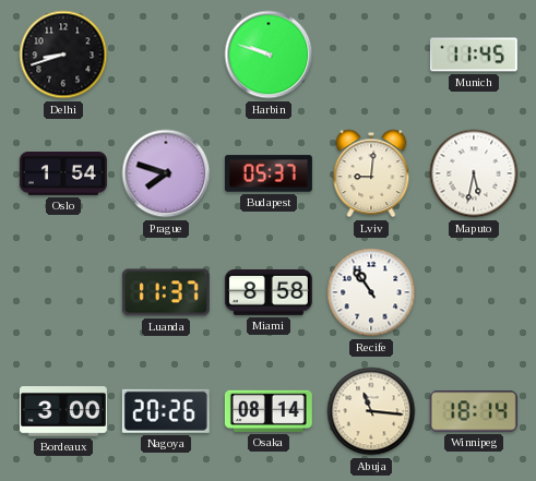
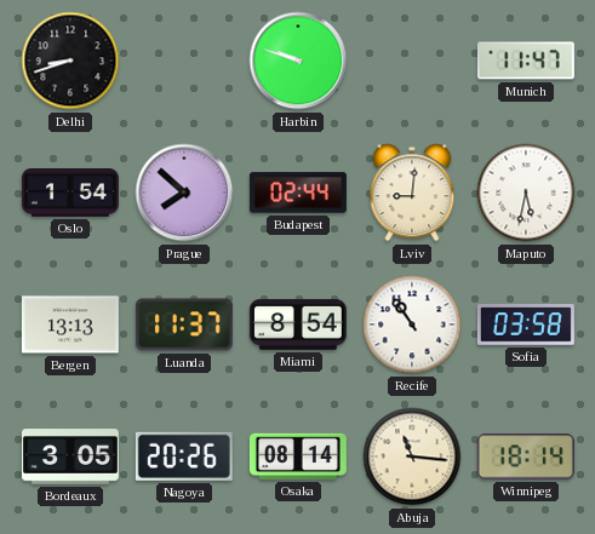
Munich: 11:45 -> 11:47 (526, 61)
Prague: 7:48 -> 7:52 (184, 193)
Budapest: 05:37 -> 02:44 (298, 193)
Bergen: none -> 13:13 (70, 325)
Miami: 8:58 -> 8:54 (298, 325)
Sofia: none -> 03:58 (526, 325)
Bordeaux: 3:00 -> 3:05 (70, 457)
